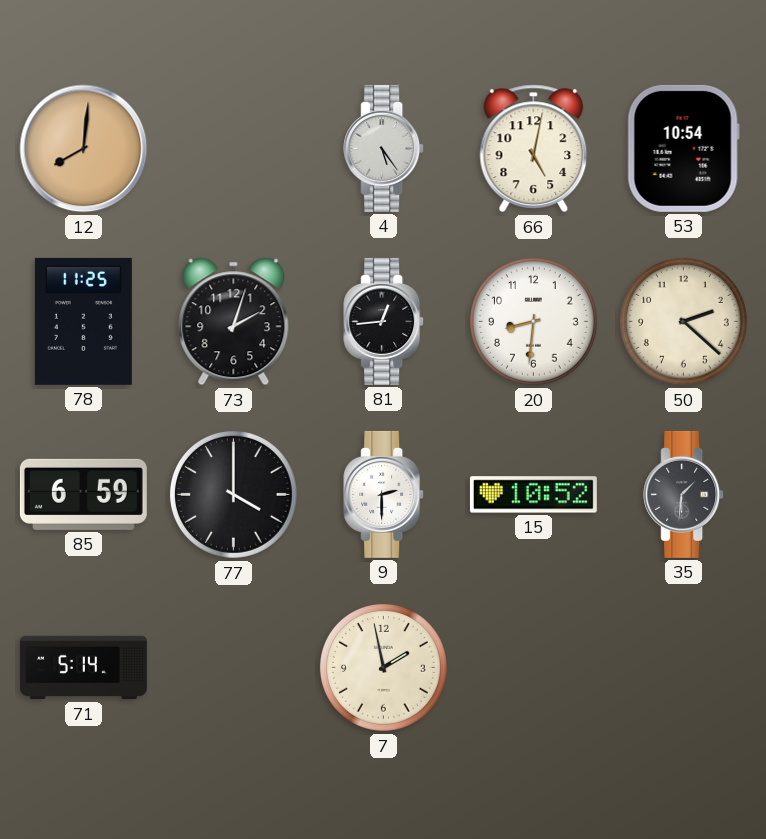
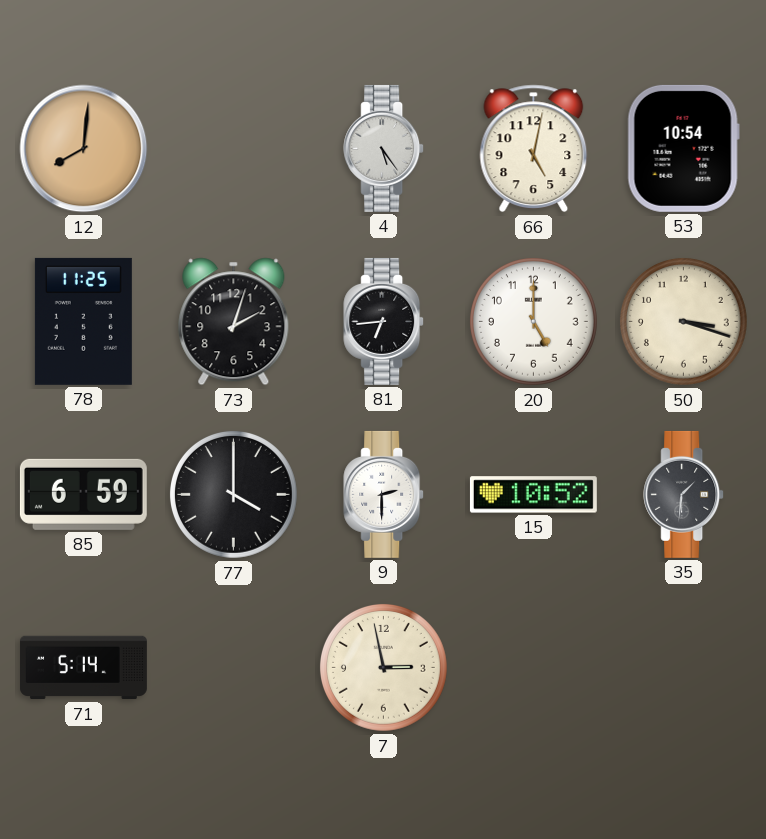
81: 12:44 -> 6:44 (384, 321)
20: 8:31 -> 5:00 (533, 321)
50: 2:22 -> 3:18 (683, 321)
7: 1:58 -> 2:58 (383, 667)
